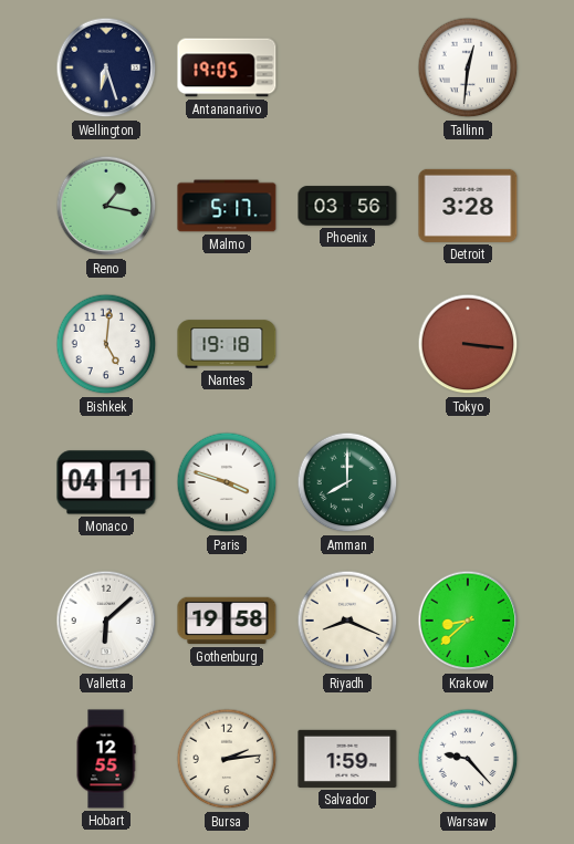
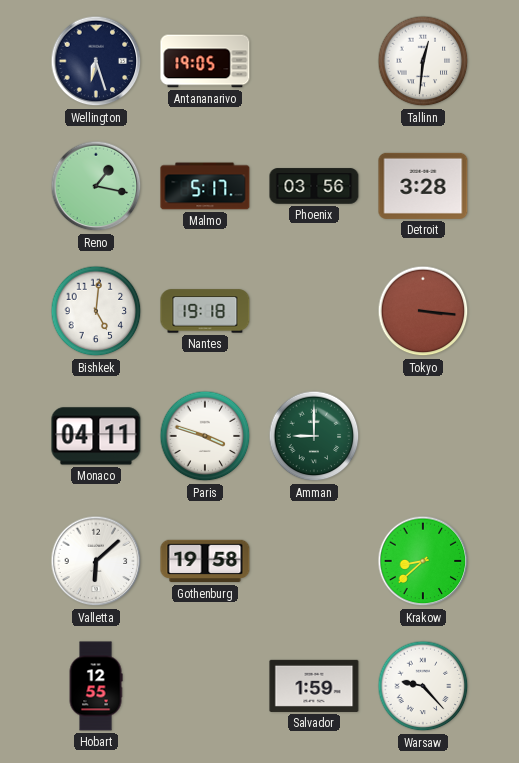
Amman: 8:00 -> 9:00 (314, 436)
Riyadh: 8:19 -> none (347, 621)
Bursa: 2:14 -> none (227, 759)
